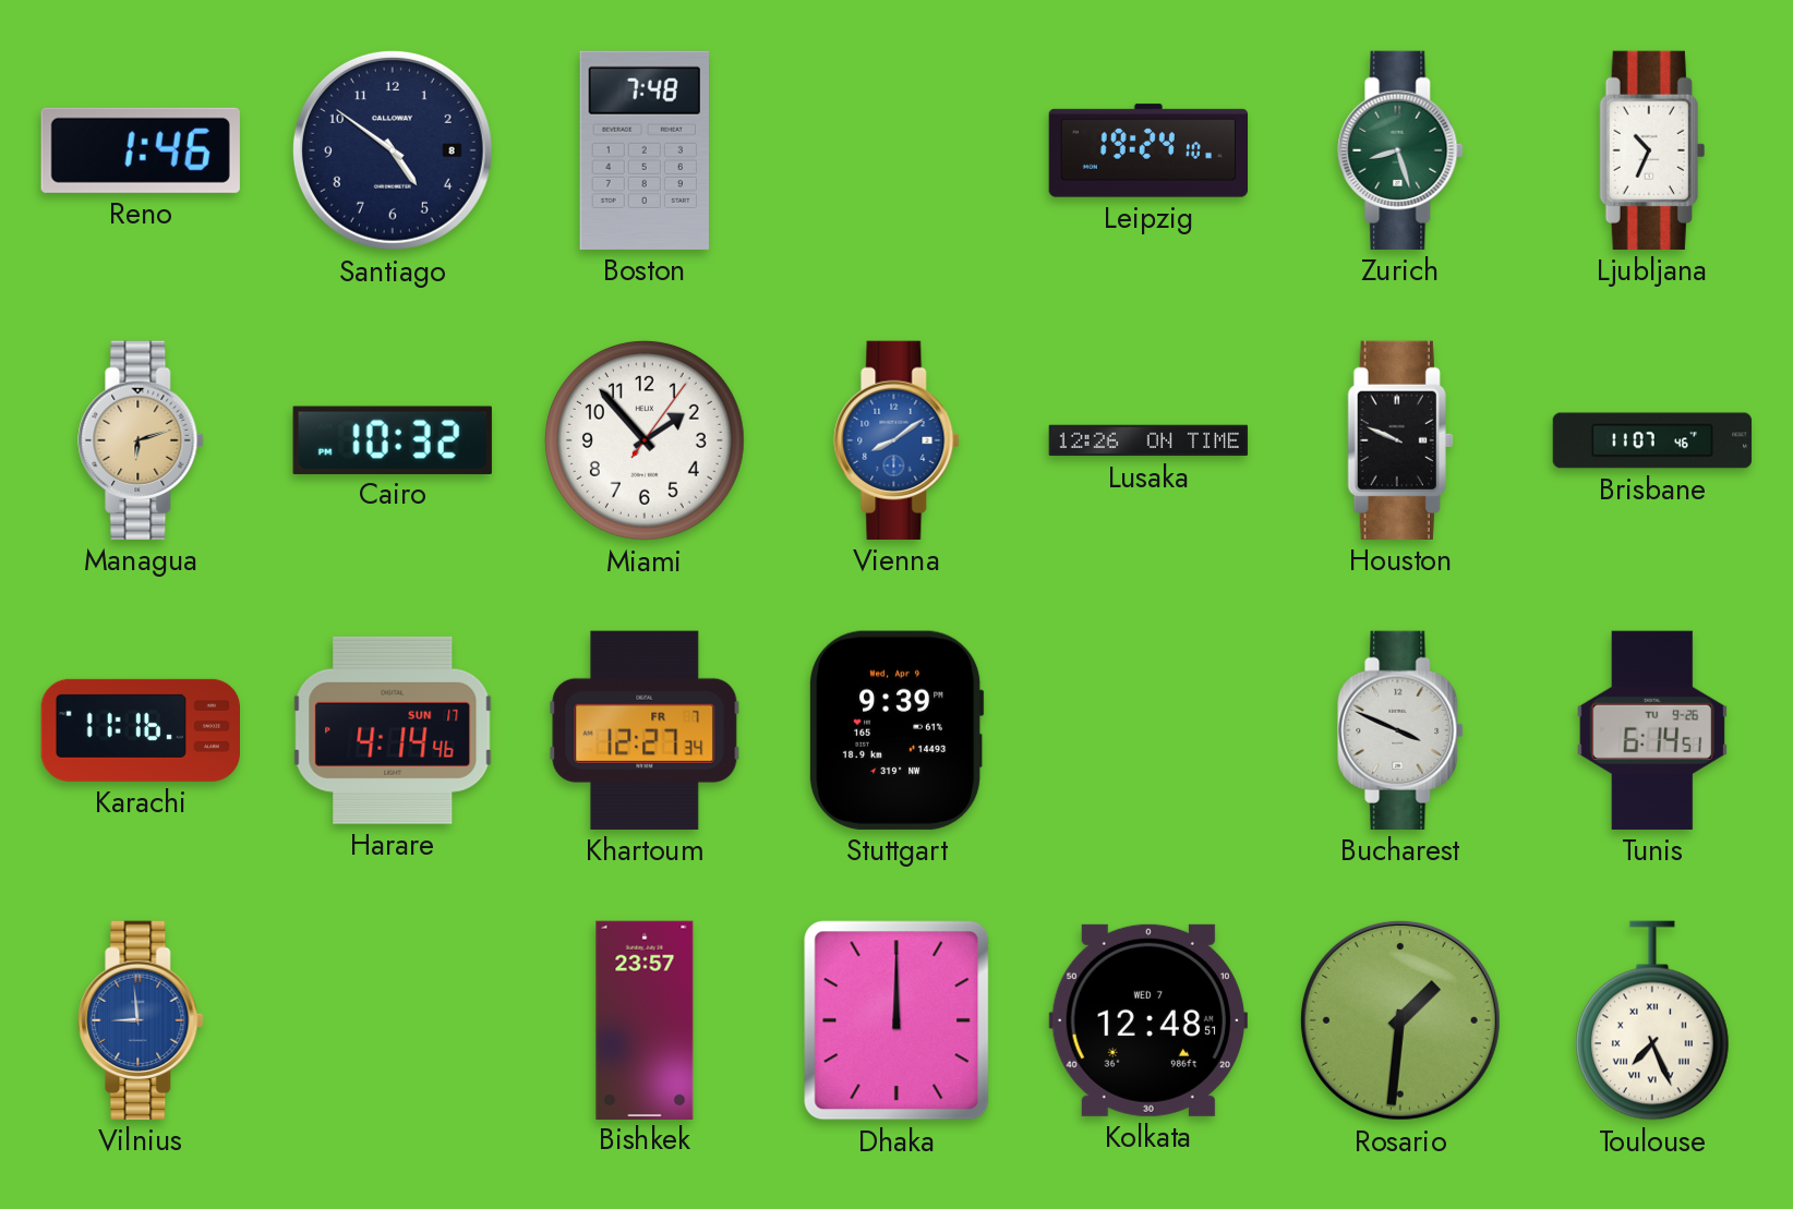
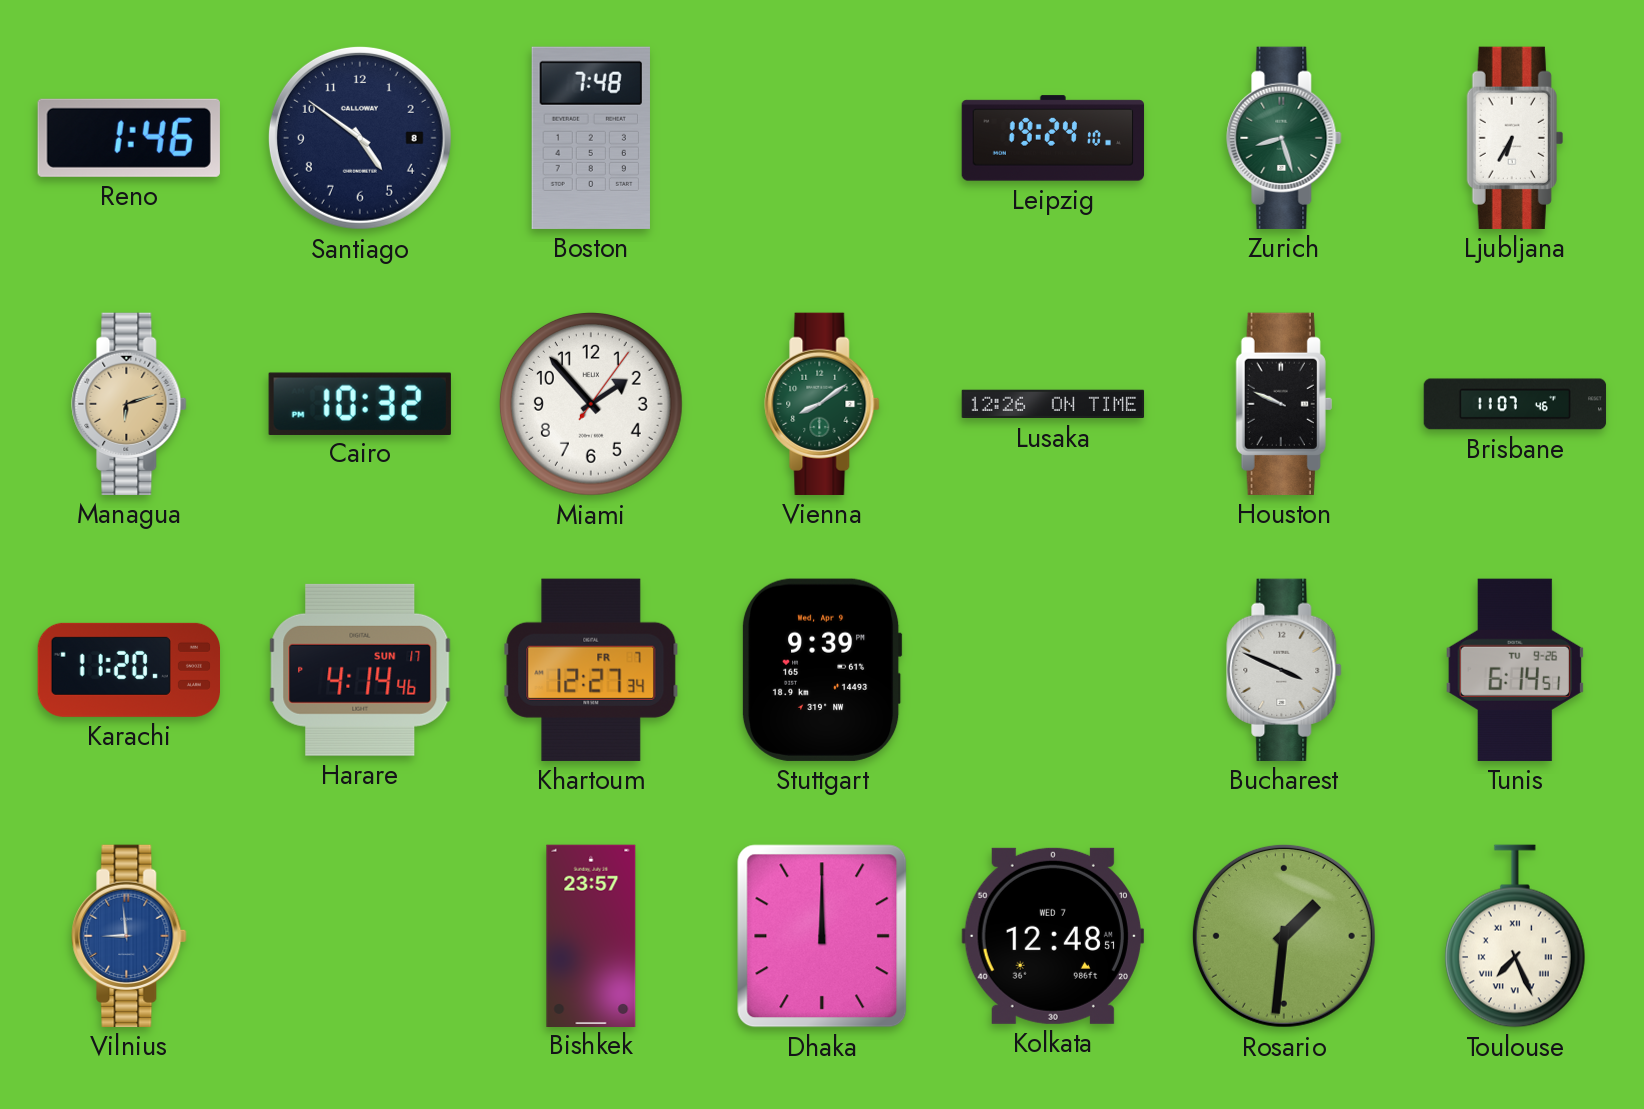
Ljubljana: 10:34 -> 6:35 (1515, 138)
Vienna dial: blue -> green (822, 404)
Karachi: 11:16 -> 11:20 (128, 670)
